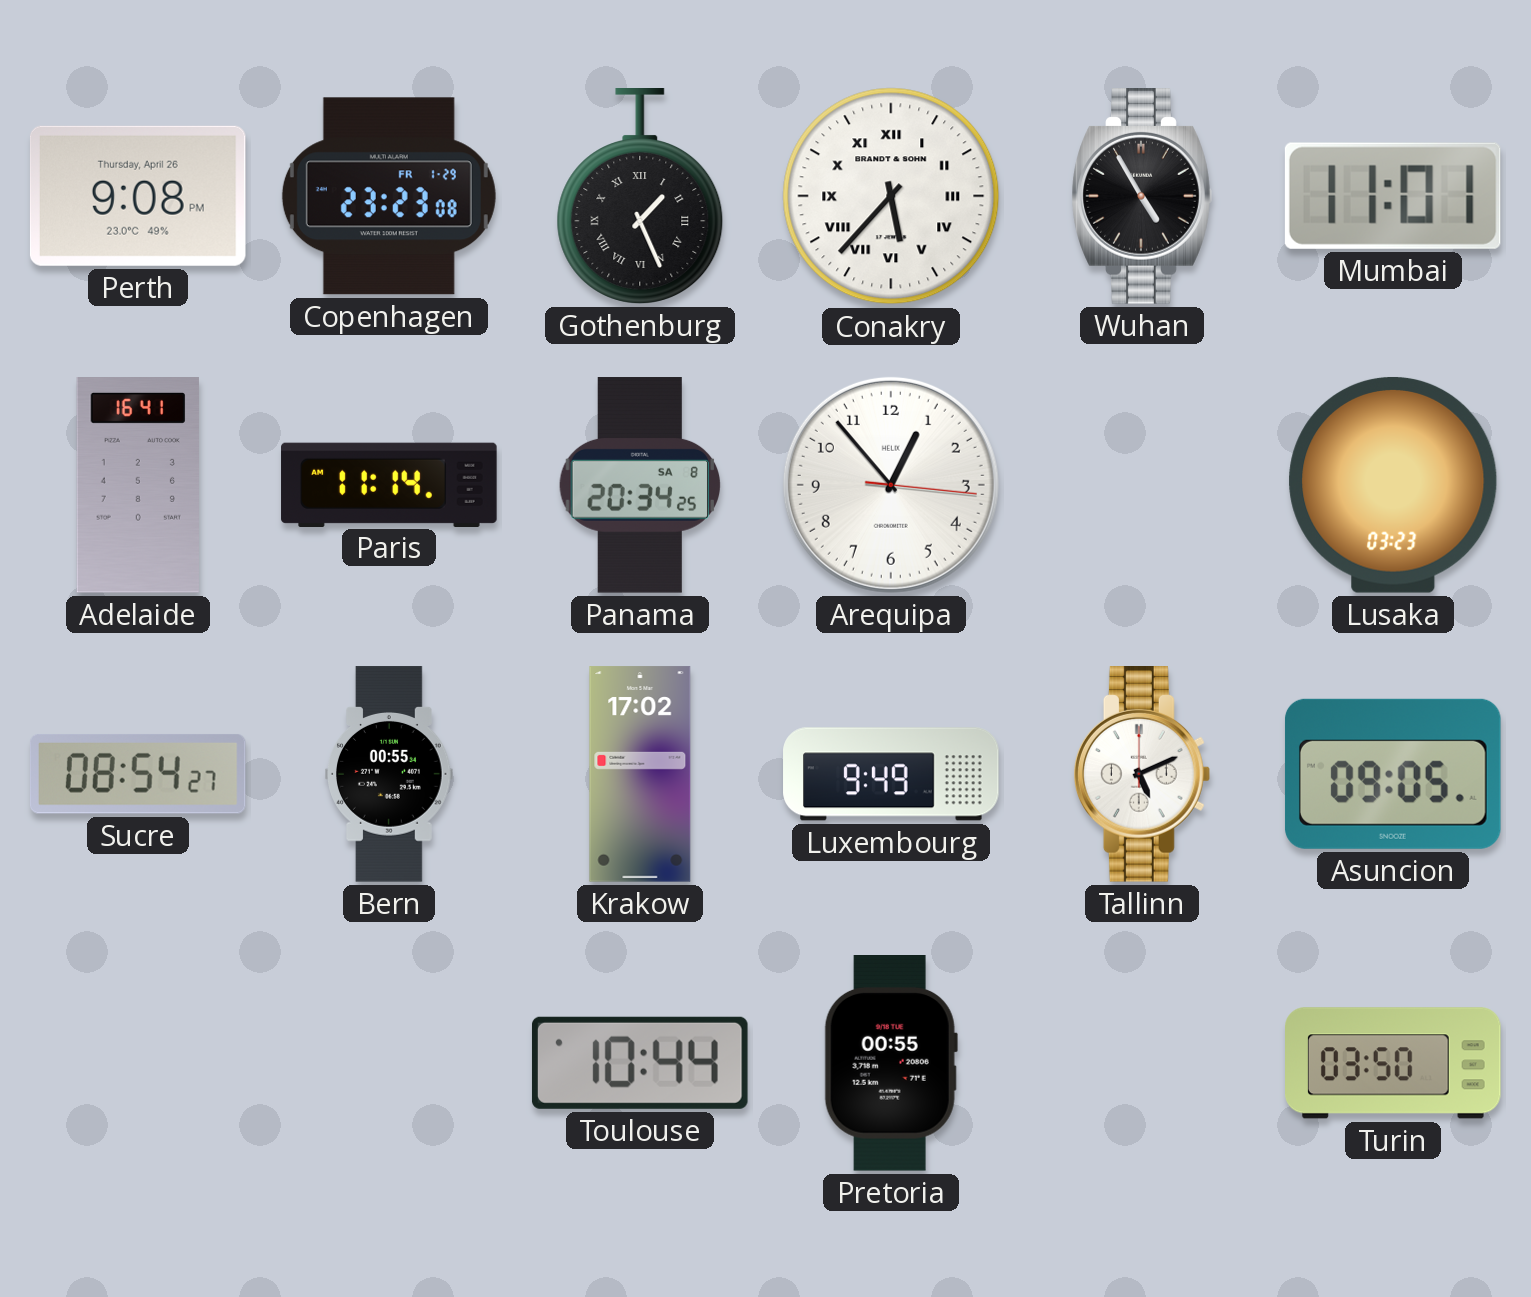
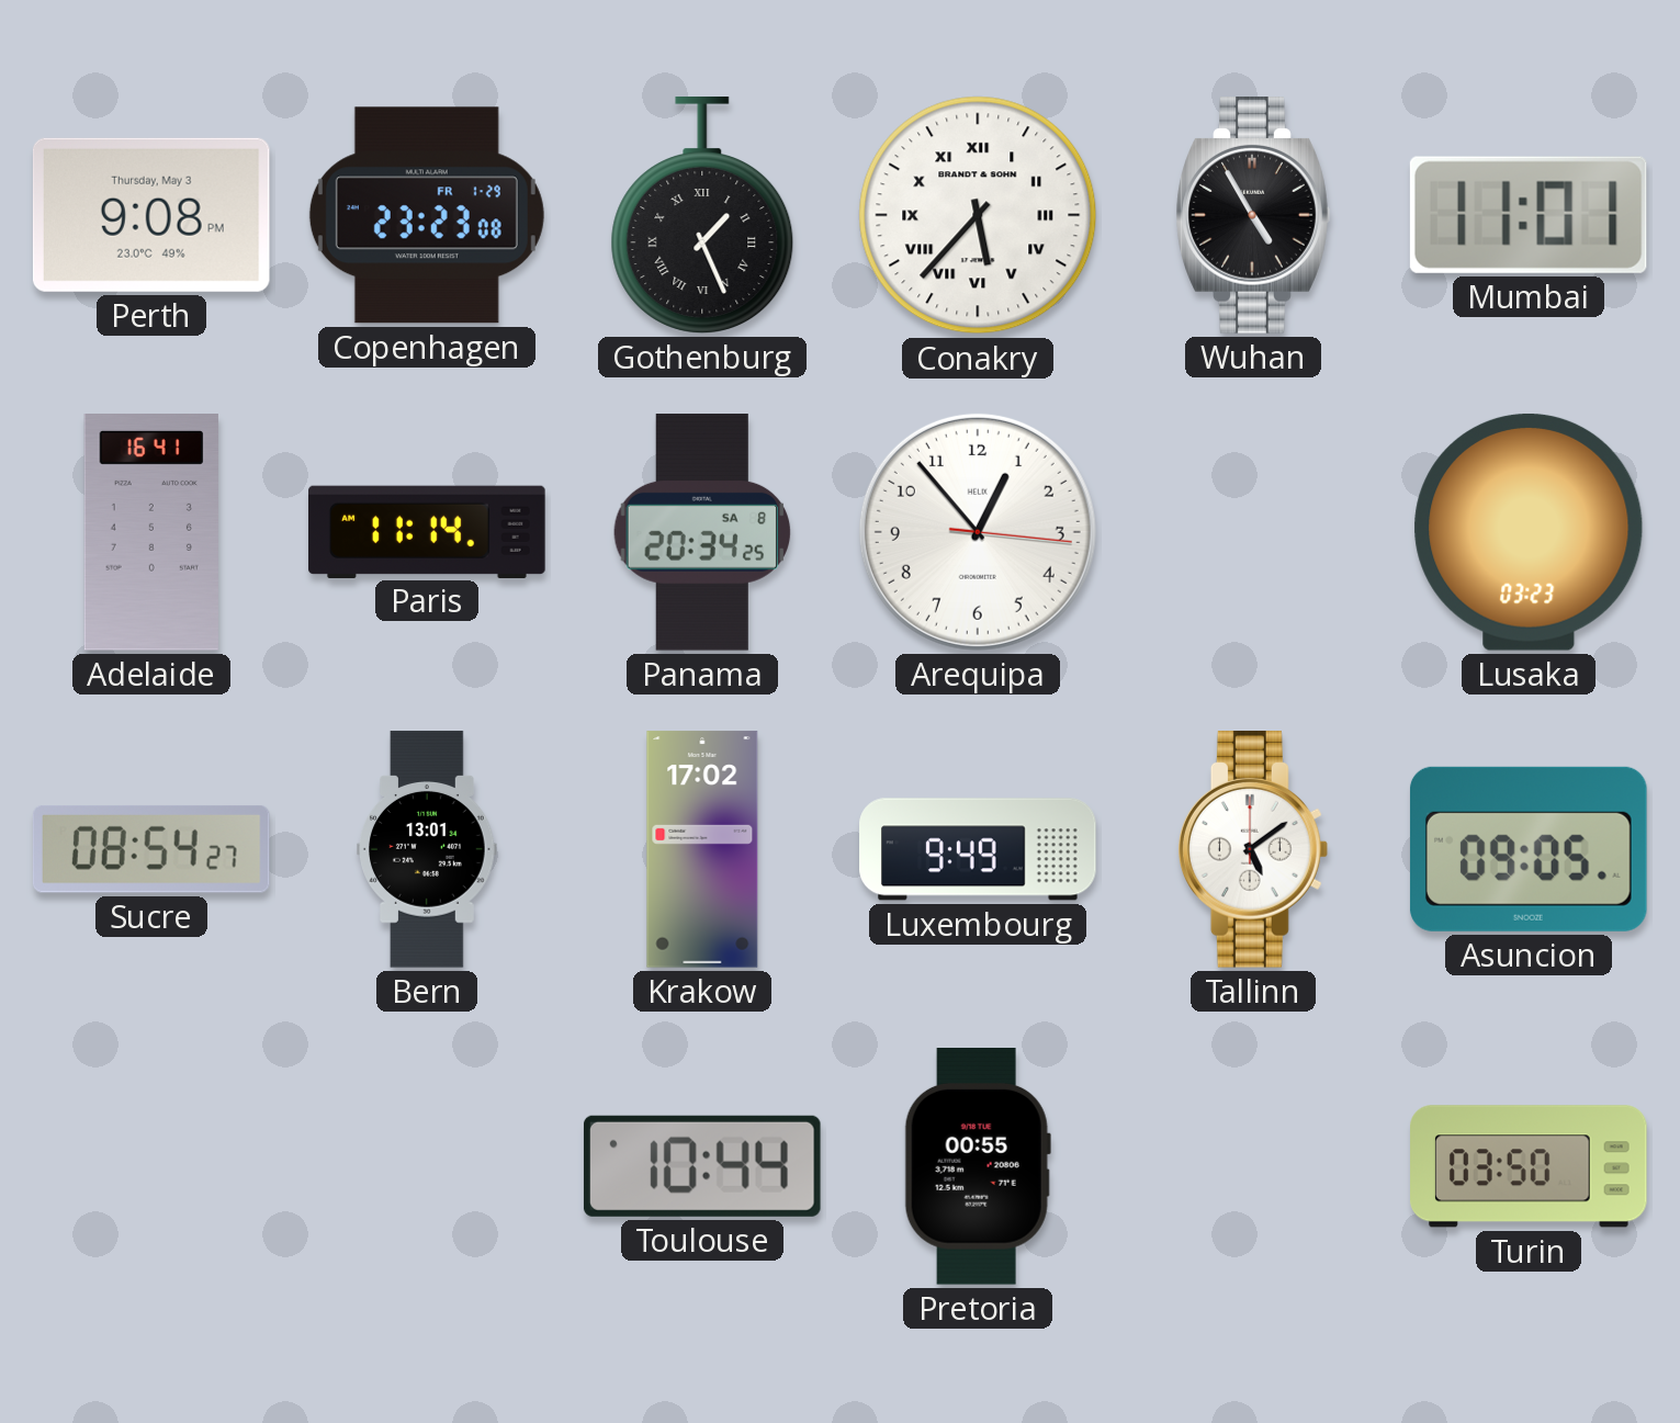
Perth date: Thursday, April 26 -> Thursday, May 3 (151, 215)
Bern: 00:55 -> 13:01 (427, 849)
Tallinn: 5:11 -> 5:09 (1253, 850)
